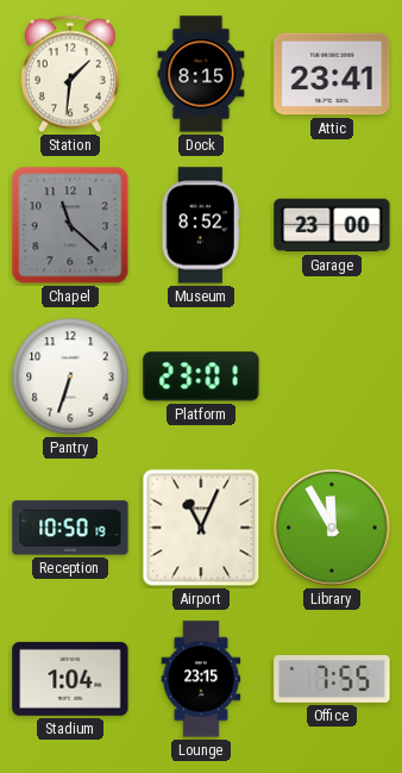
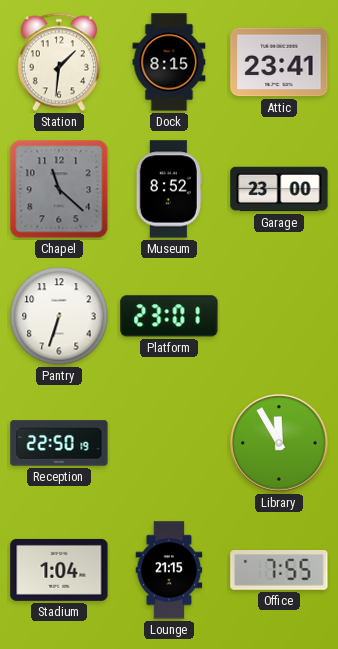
Reception: 10:50 -> 22:50 (59, 443)
Airport: 11:04 -> none (201, 528)
Lounge: 23:15 -> 21:15 (169, 570)
